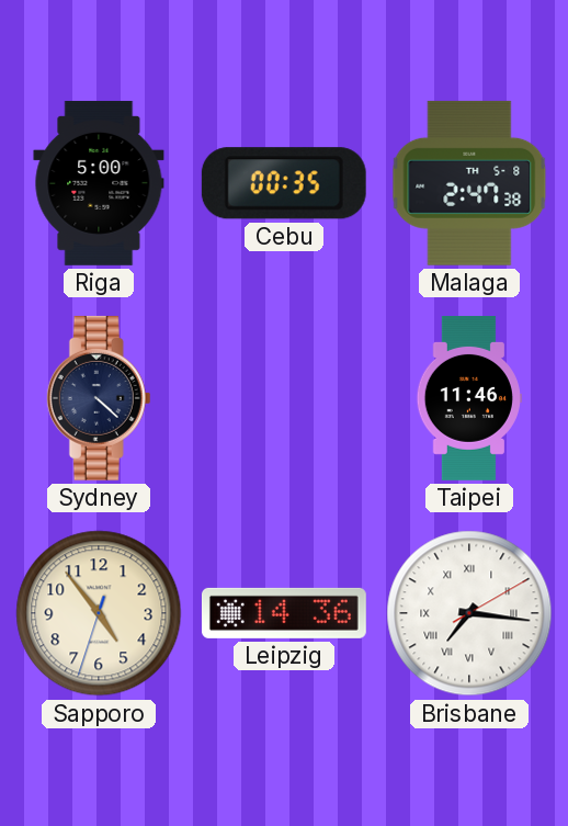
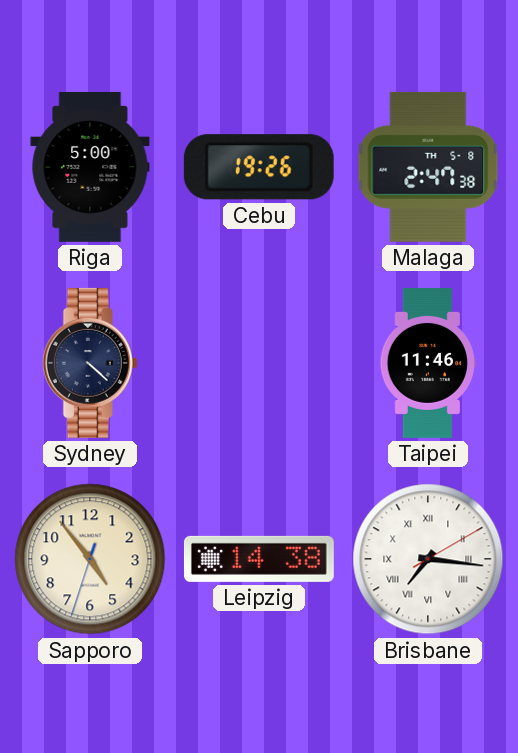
Cebu: 00:35 -> 19:26 (259, 167)
Leipzig: 14:36 -> 14:38 (259, 559)
